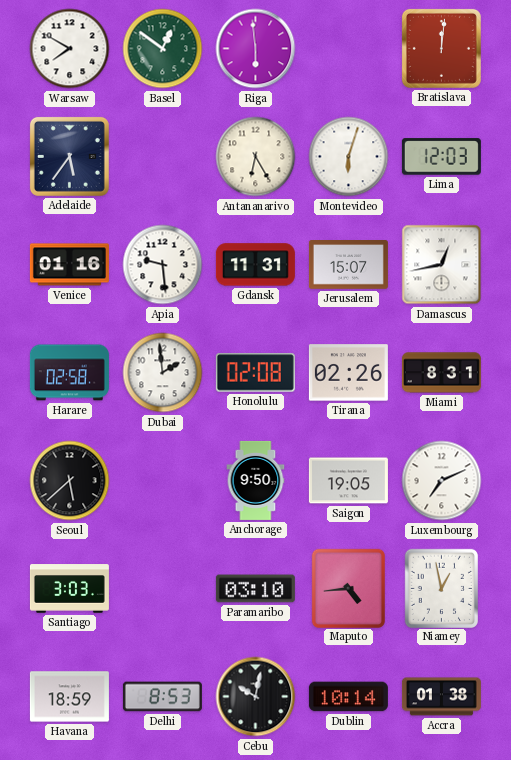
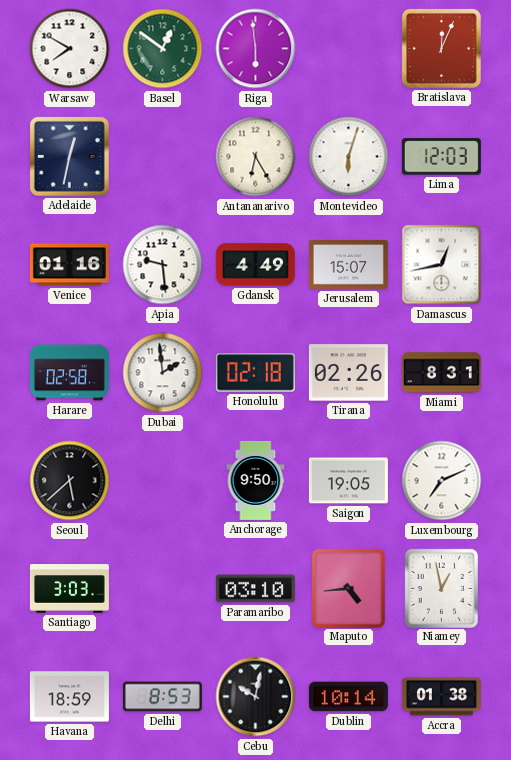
Bratislava: 12:01 -> 12:04 (441, 48)
Adelaide: 5:36 -> 12:32 (69, 156)
Gdansk: 11:31 -> 4:49 (255, 265)
Honolulu: 02:08 -> 02:18 (255, 373)
